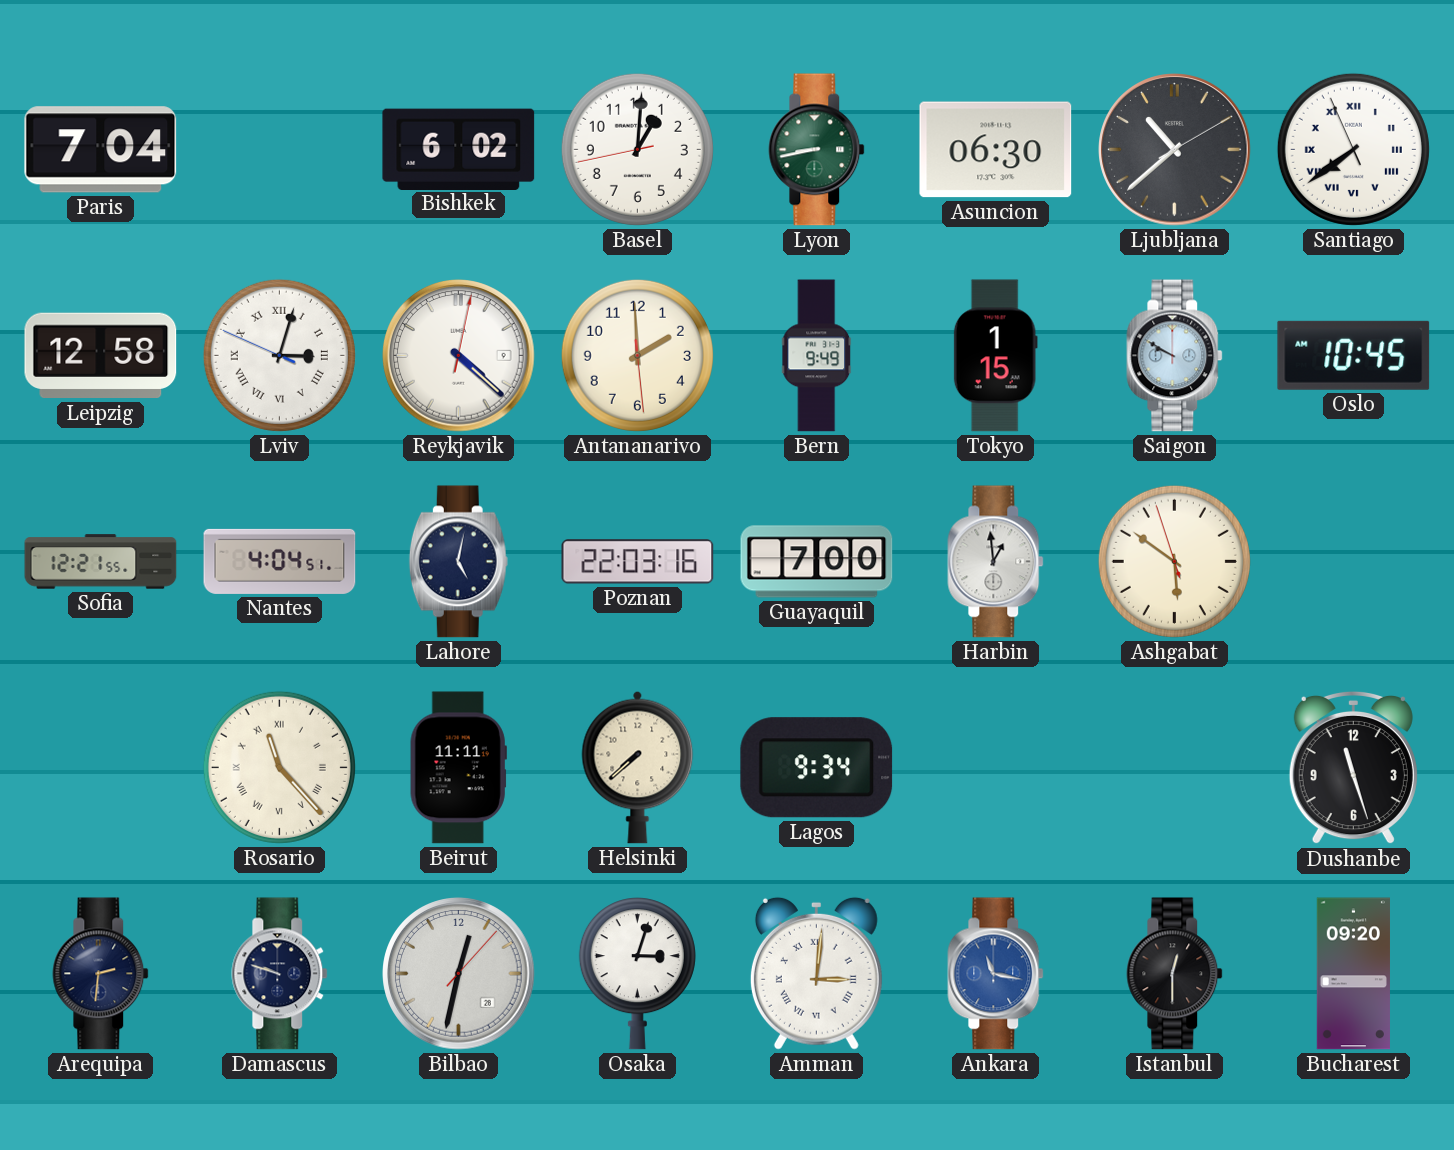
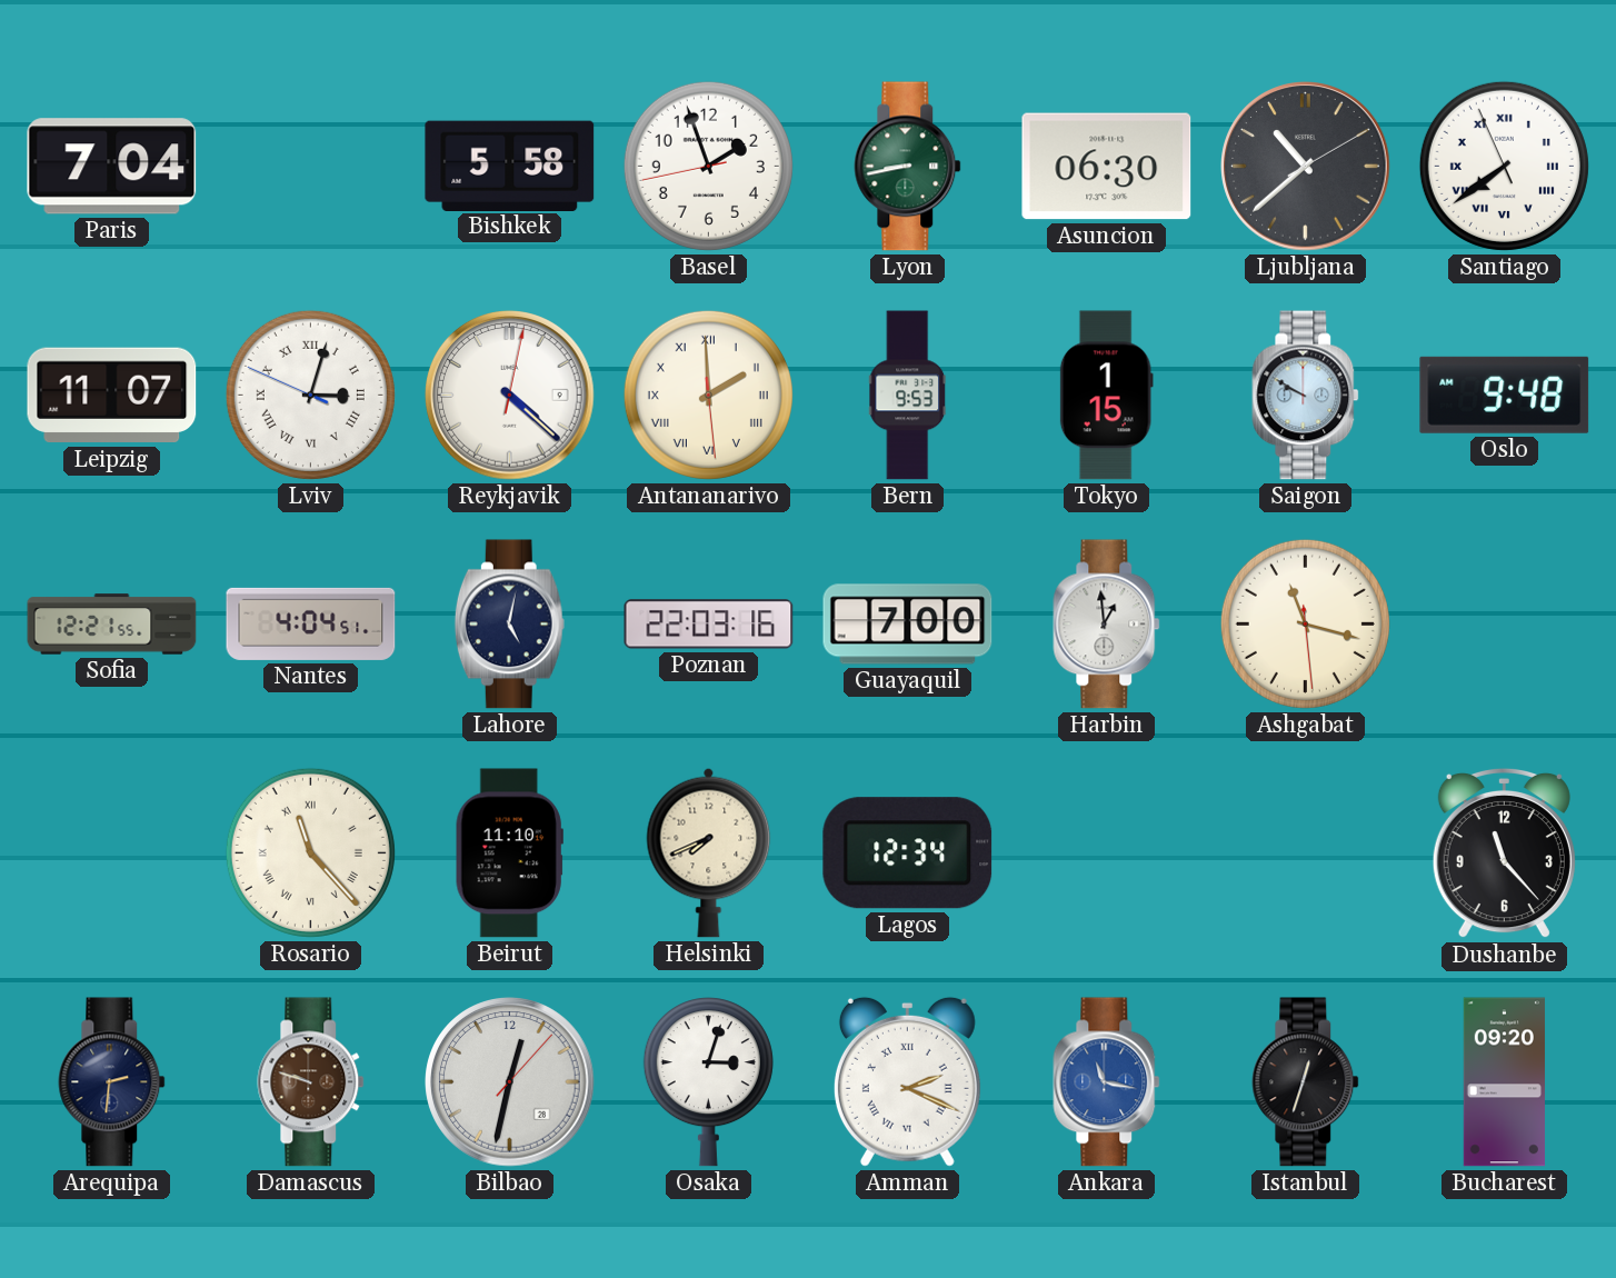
Bishkek: 6:02 -> 5:58 (510, 166)
Basel: 1:00 -> 1:56 (708, 166)
Leipzig: 12:58 -> 11:07 (112, 396)
Antananarivo numerals: Arabic -> Roman (708, 395)
Bern: 9:49 -> 9:53 (908, 396)
Oslo: 10:45 -> 9:48 (1505, 395)
Ashgabat: 5:50 -> 11:17 (1305, 623)
Beirut: 11:11 -> 11:10 (509, 853)
Helsinki: 7:38 -> 7:41 (709, 852)
Lagos: 9:34 -> 12:34 (908, 853)
Dushanbe: 11:27 -> 11:23 (1504, 853)
Damascus dial: navy -> brown (311, 1082)
Amman: 3:01 -> 2:19 (907, 1081)
Istanbul: 12:30 -> 12:33 (1306, 1082)
